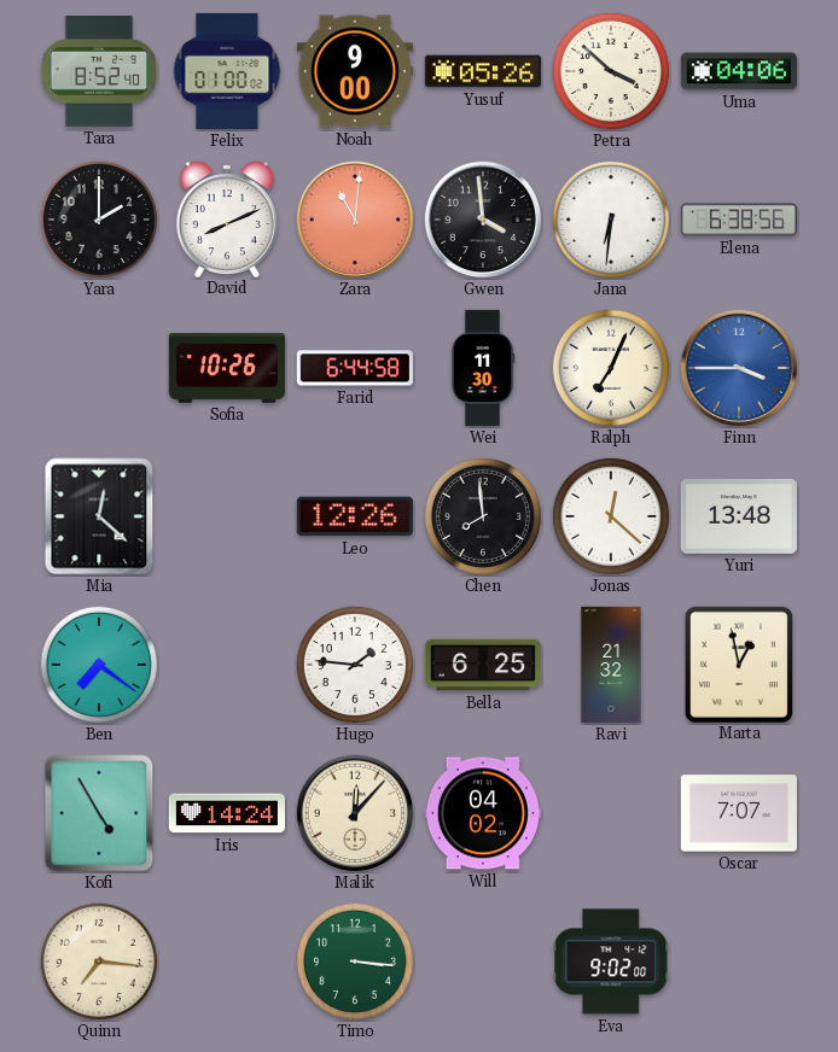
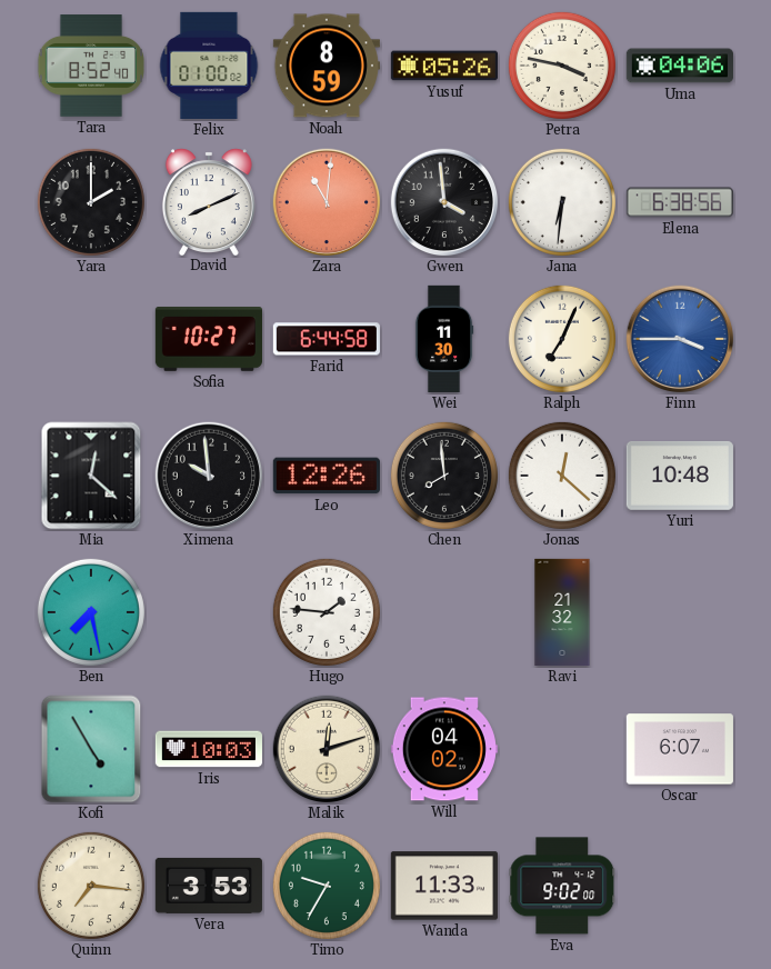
Noah: 9:00 -> 8:59 (327, 66)
Petra: 3:52 -> 3:47 (562, 66)
Sofia: 10:26 -> 10:27 (209, 340)
Ximena: none -> 9:59 (209, 476)
Yuri: 13:48 -> 10:48 (680, 476)
Ben: 7:21 -> 7:28 (91, 612)
Bella: 6:25 -> none (483, 665)
Marta: 12:58 -> none (738, 664)
Iris: 14:24 -> 10:03 (209, 749)
Malik: 12:07 -> 12:12 (327, 749)
Oscar: 7:07 -> 6:07 (680, 749)
Vera: none -> 3:53 (209, 886)
Timo: 3:16 -> 9:35 (327, 886)
Wanda: none -> 11:33 (444, 886)
